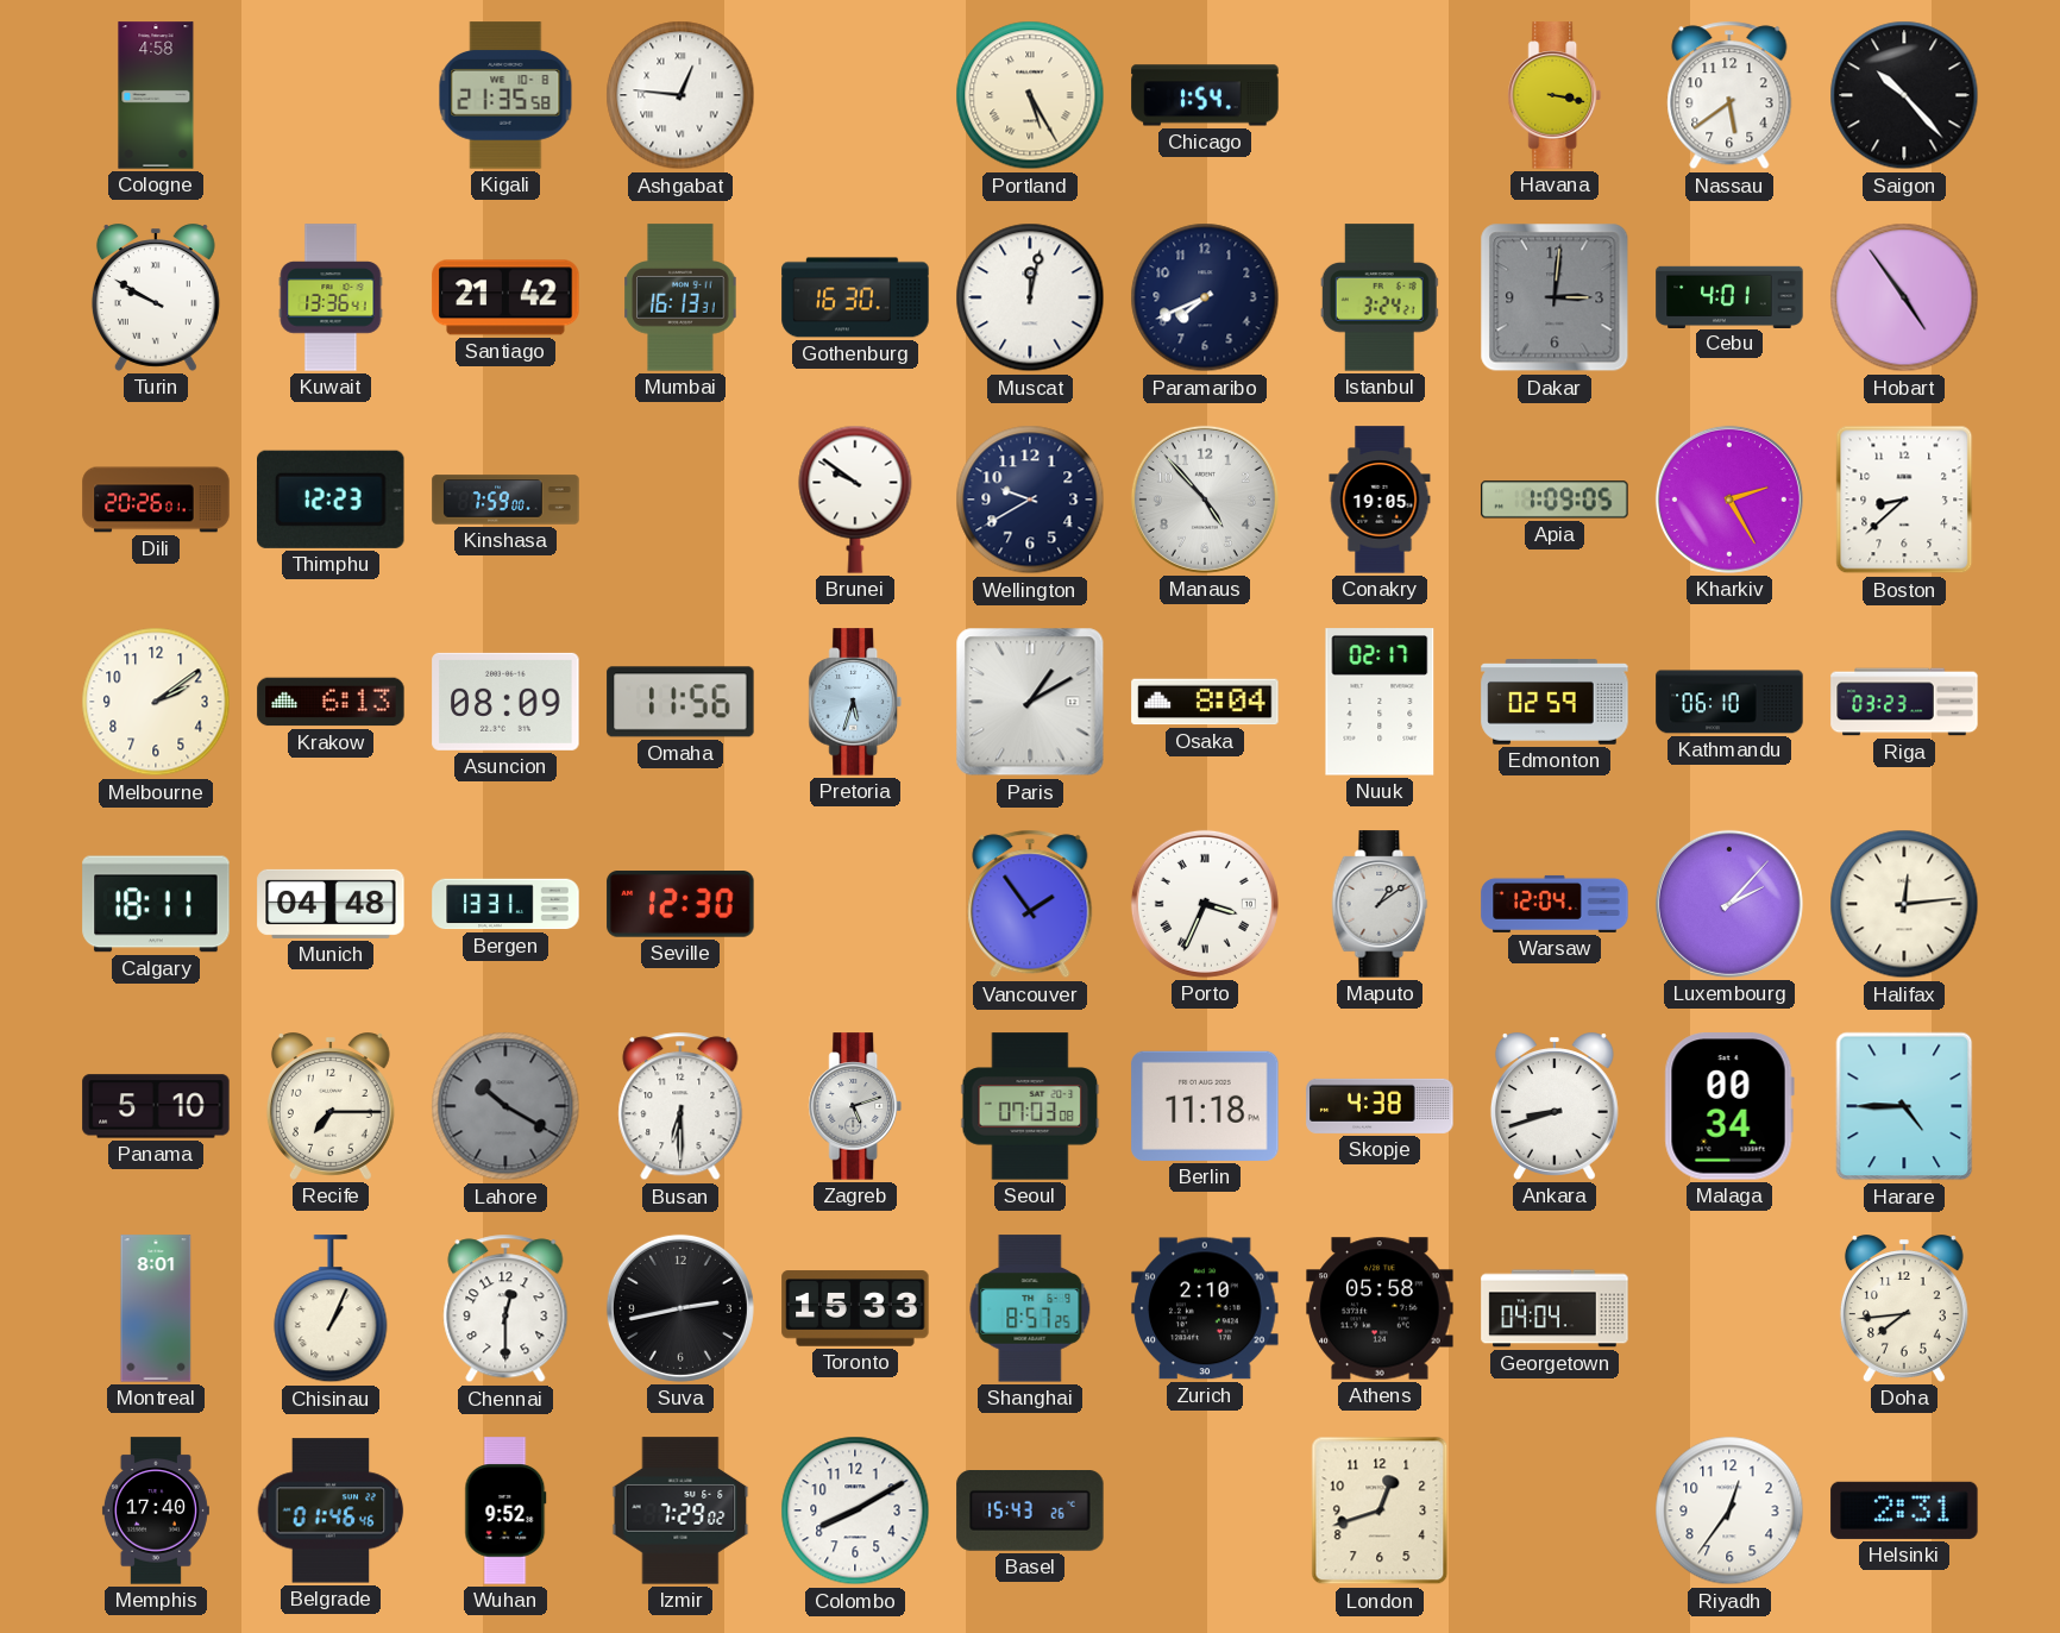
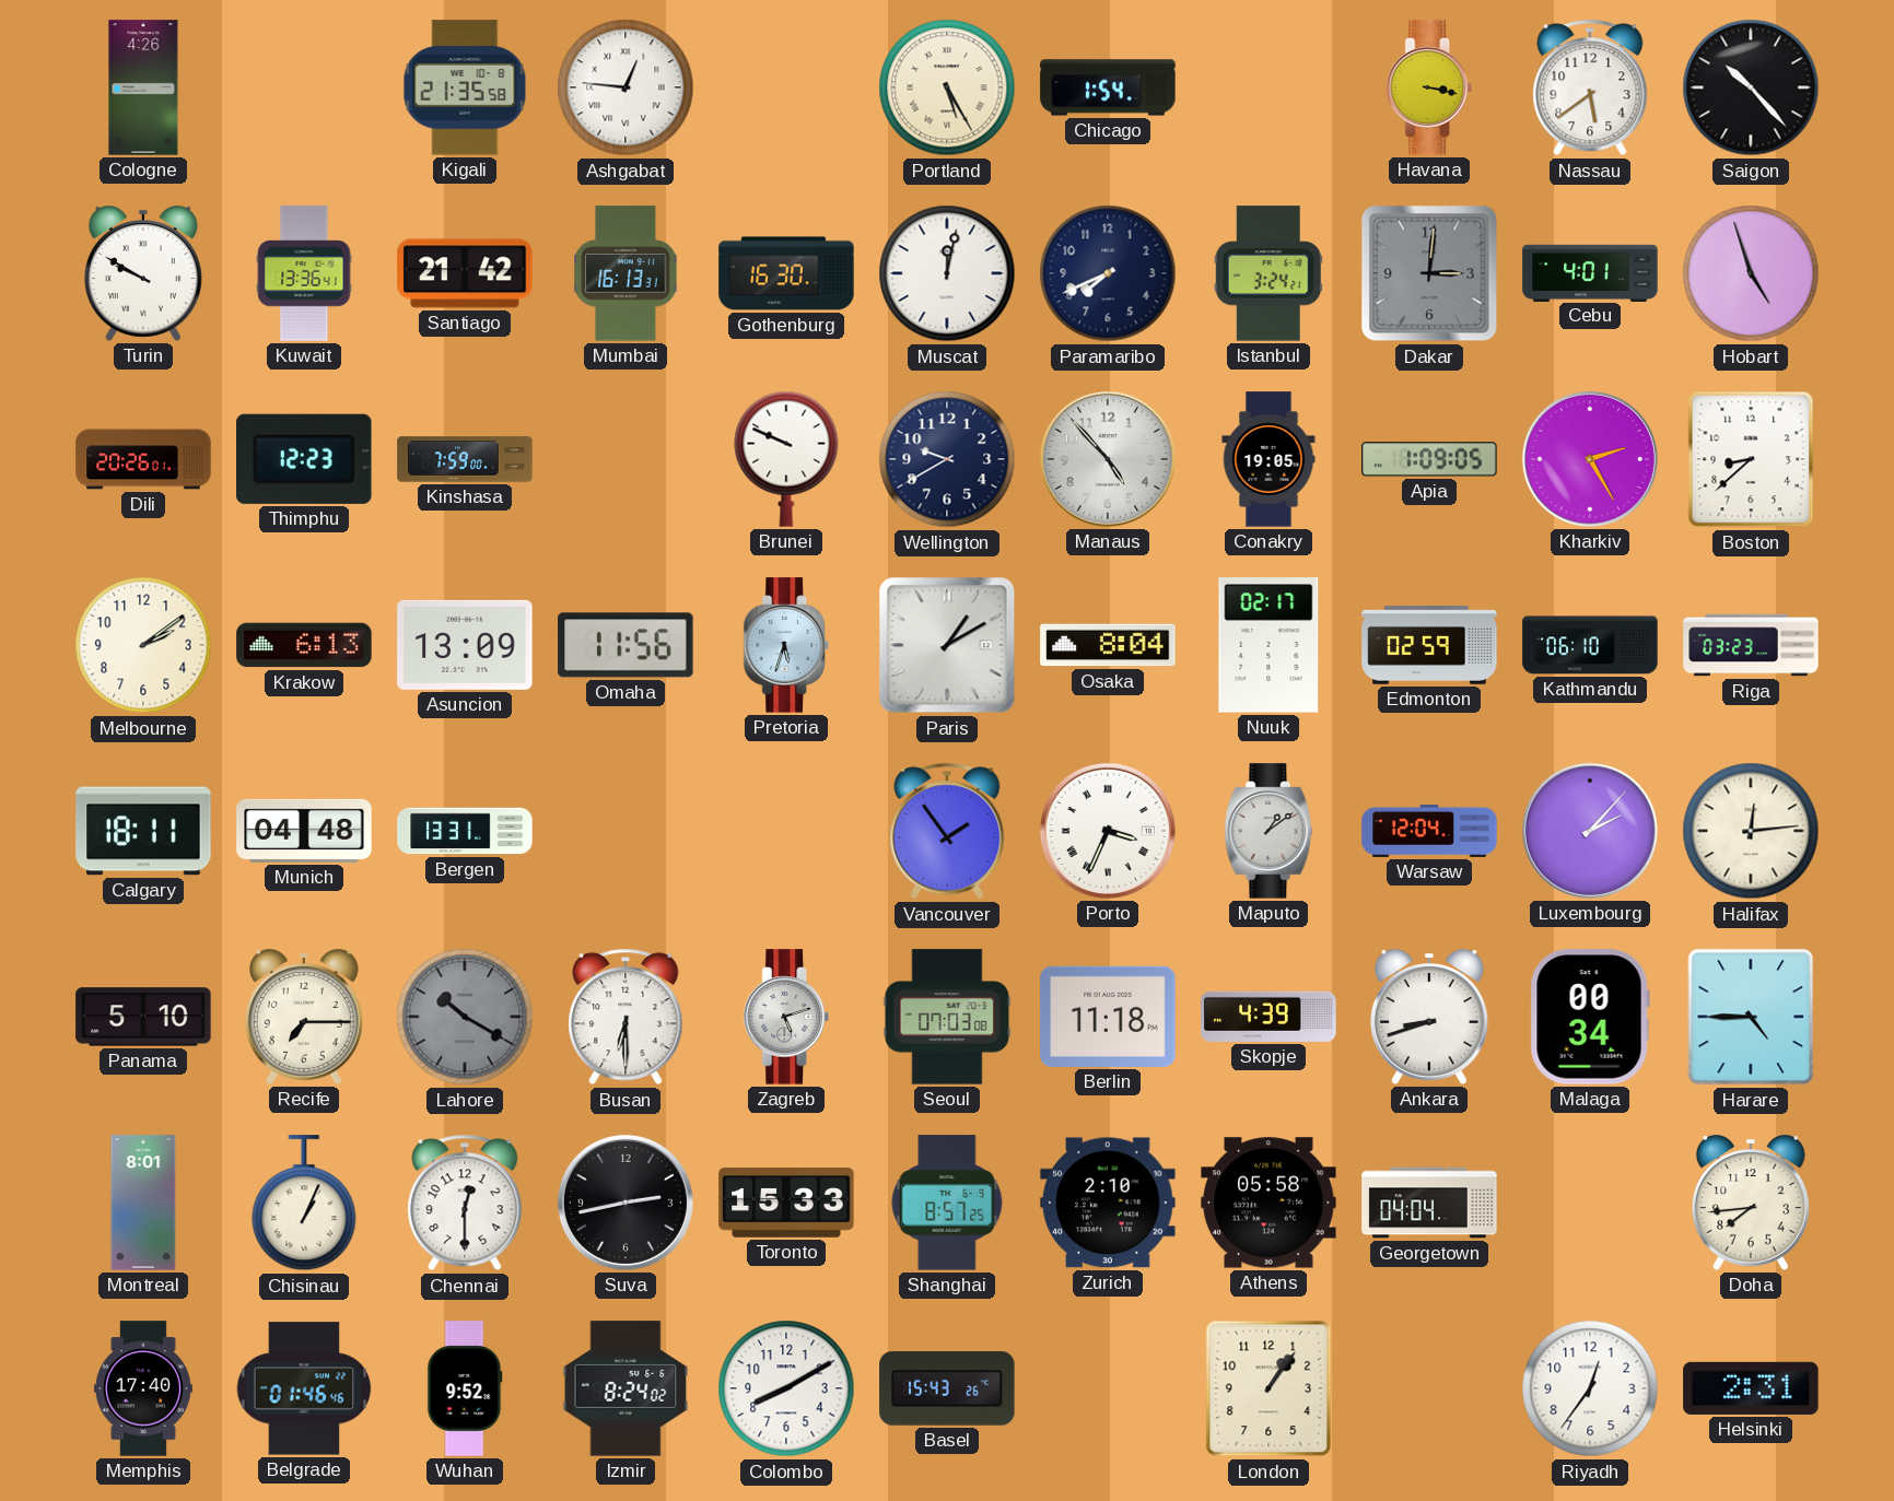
Cologne: 4:58 -> 4:26 (143, 87)
Hobart: 4:54 -> 4:57 (1751, 273)
Brunei: 9:51 -> 9:49 (786, 459)
Asuncion: 08:09 -> 13:09 (465, 645)
Seville: 12:30 -> none (680, 904)
Skopje: 4:38 -> 4:39 (1268, 1017)
Izmir: 7:29 -> 8:24 (626, 1388)
London: 12:42 -> 1:06 (1268, 1388)
